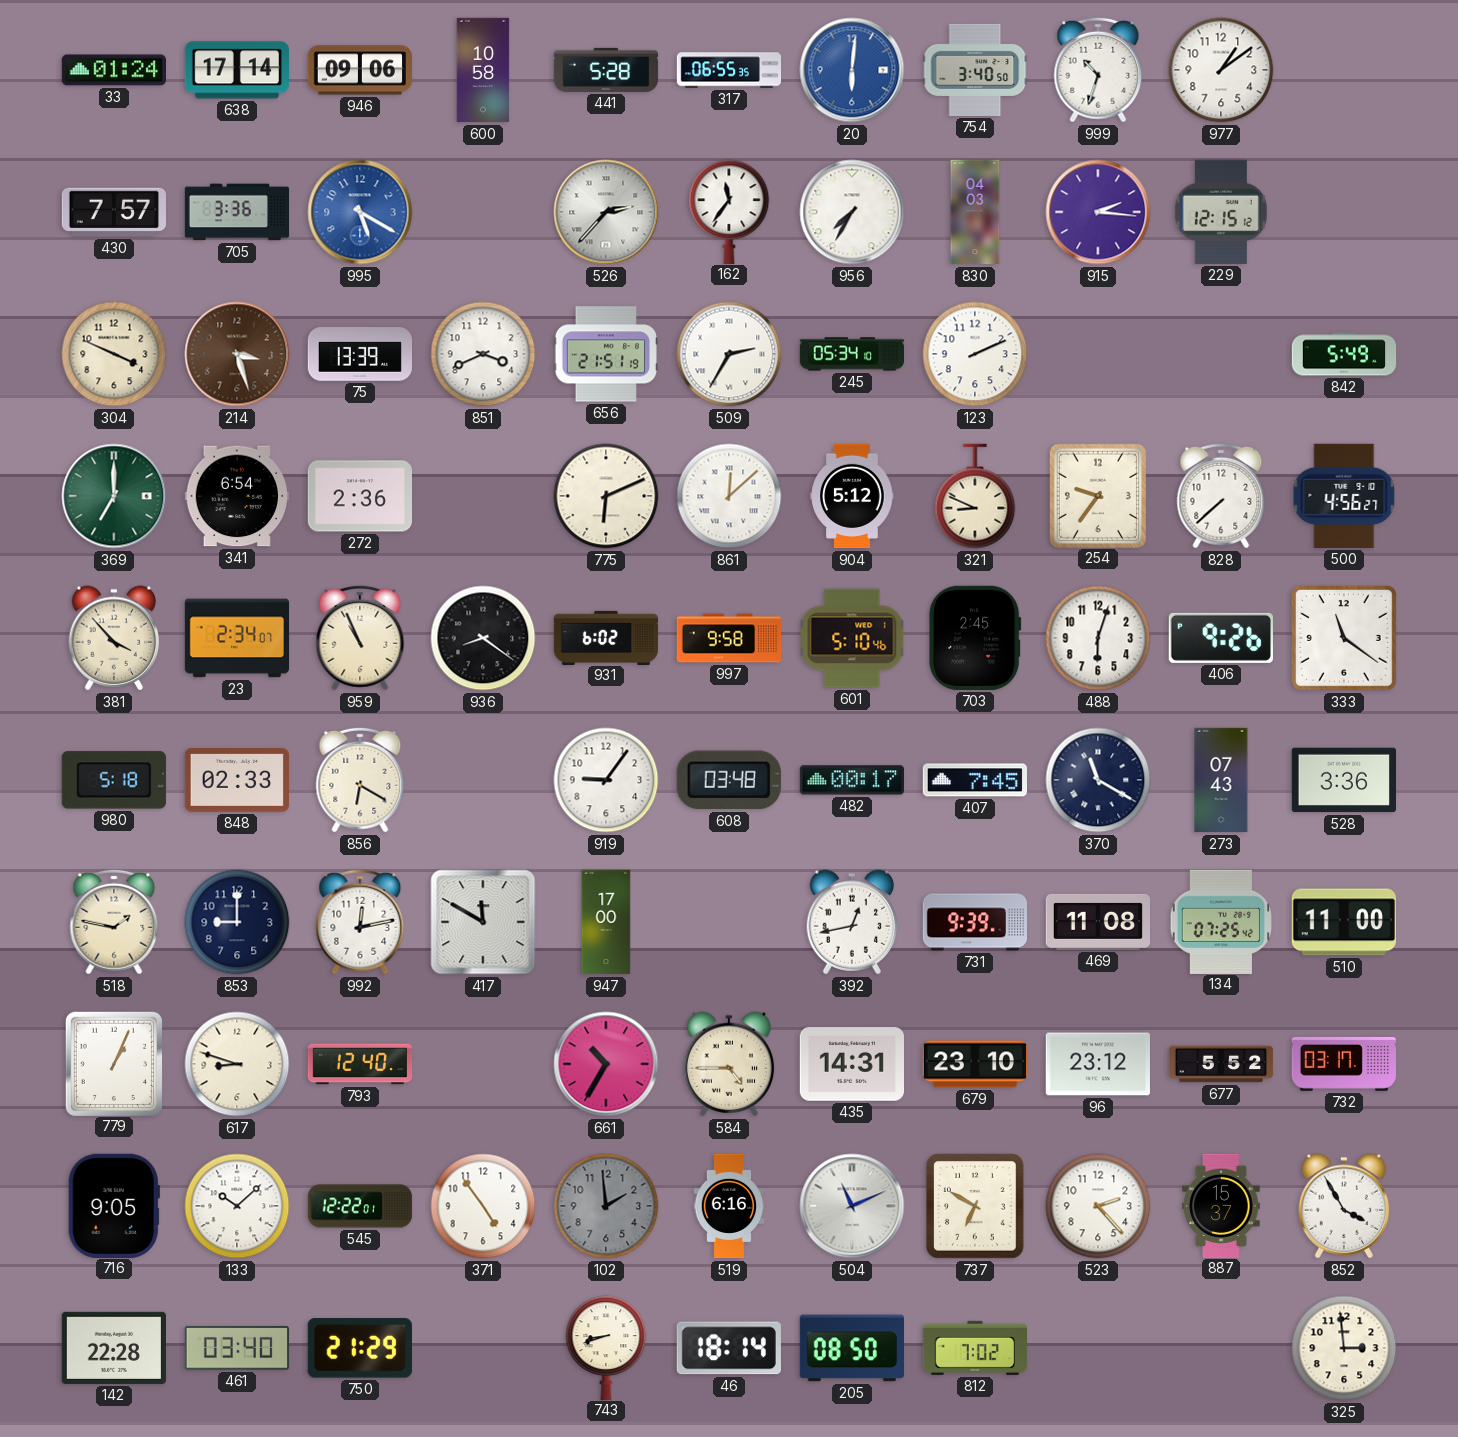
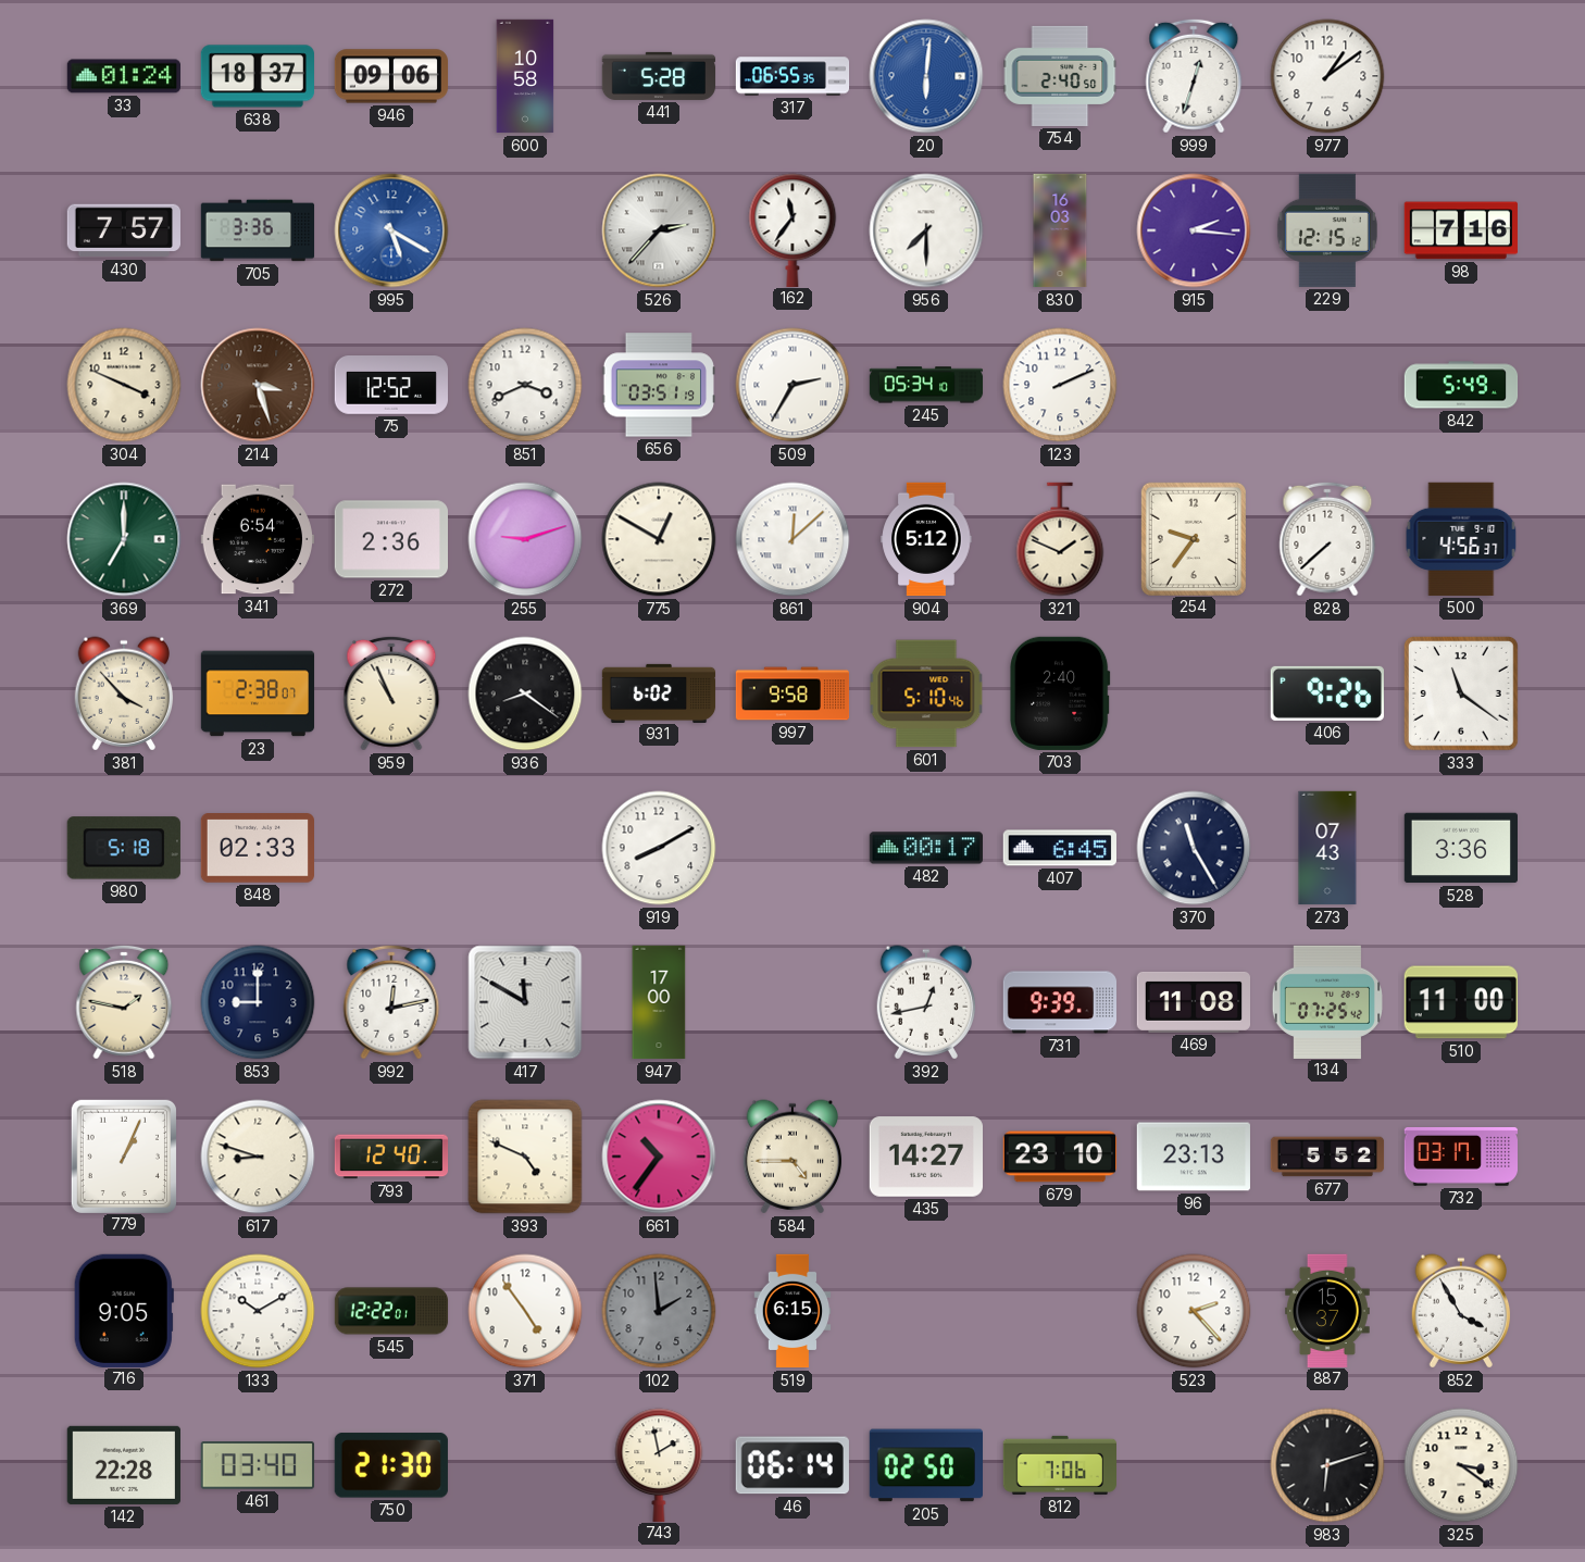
638: 17:14 -> 18:37 (257, 76)
754: 3:40 -> 2:40 (1060, 76)
999: 10:33 -> 12:33 (1194, 76)
956: 7:35 -> 7:30 (926, 230)
830: 04:03 -> 16:03 (1060, 230)
98: none -> 7:16 (1460, 230)
75: 13:39 -> 12:52 (390, 386)
656: 21:51 -> 03:51 (658, 385)
255: none -> 9:12 (525, 539)
775: 6:11 -> 12:50 (659, 539)
321: 8:49 -> 1:49 (1060, 539)
500: 4:56:27 -> 4:56:37 (1461, 539)
23: 2:34 -> 2:38 (258, 693)
703: 2:45 -> 2:40 (1060, 693)
488: 6:03 -> none (1098, 638)
856: 6:20 -> none (360, 780)
919: 9:06 -> 8:10 (659, 848)
608: 03:48 -> none (729, 780)
407: 7:45 -> 6:45 (1060, 848)
370: 11:20 -> 11:25 (1194, 848)
393: none -> 4:49 (525, 1157)
661: 10:35 -> 10:36 (659, 1157)
435: 14:31 -> 14:27 (925, 1157)
96: 23:12 -> 23:13 (1193, 1157)
133: 10:08 -> 10:10 (258, 1311)
519: 6:16 -> 6:15 (792, 1311)
504: 11:11 -> none (852, 1206)
737: 6:50 -> none (976, 1206)
750: 21:29 -> 21:30 (391, 1465)
743: 8:42 -> 1:58 (659, 1464)
46: 18:14 -> 06:14 (792, 1465)
205: 08:50 -> 02:50 (925, 1465)
812: 7:02 -> 7:06 (1059, 1465)
983: none -> 6:12 (1327, 1465)
325: 2:59 -> 3:21 (1461, 1465)
